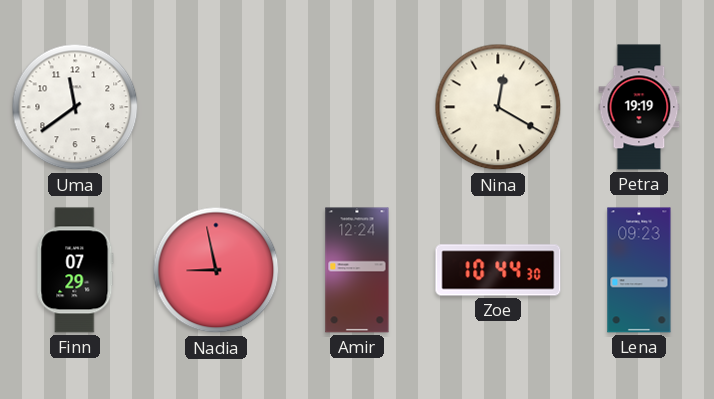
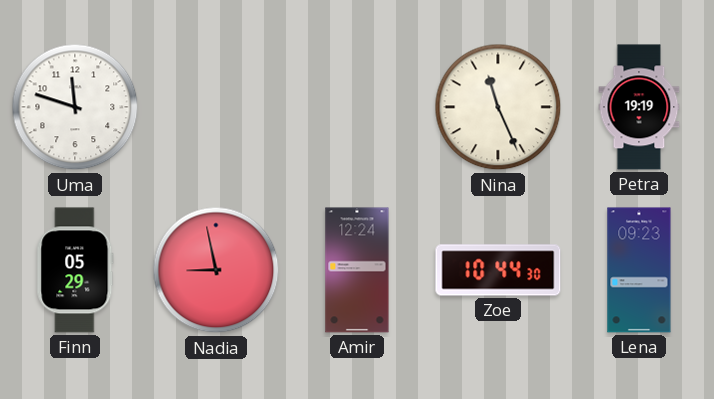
Uma: 11:39 -> 11:48 (75, 107)
Nina: 12:20 -> 11:26 (498, 107)
Finn: 07:29 -> 05:29 (75, 270)
